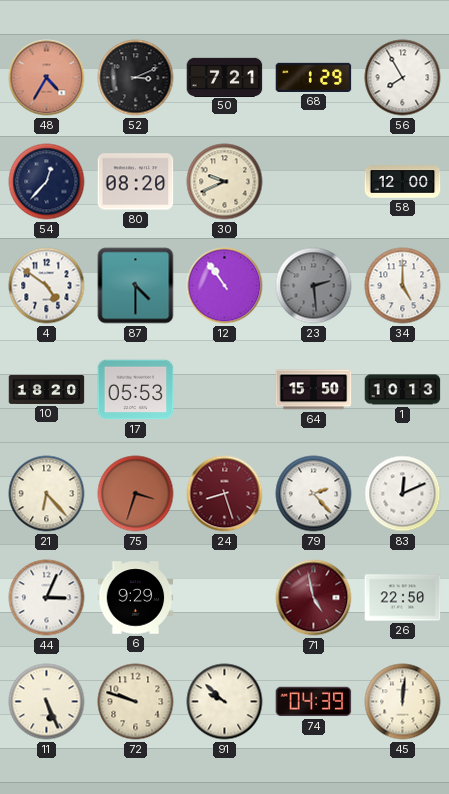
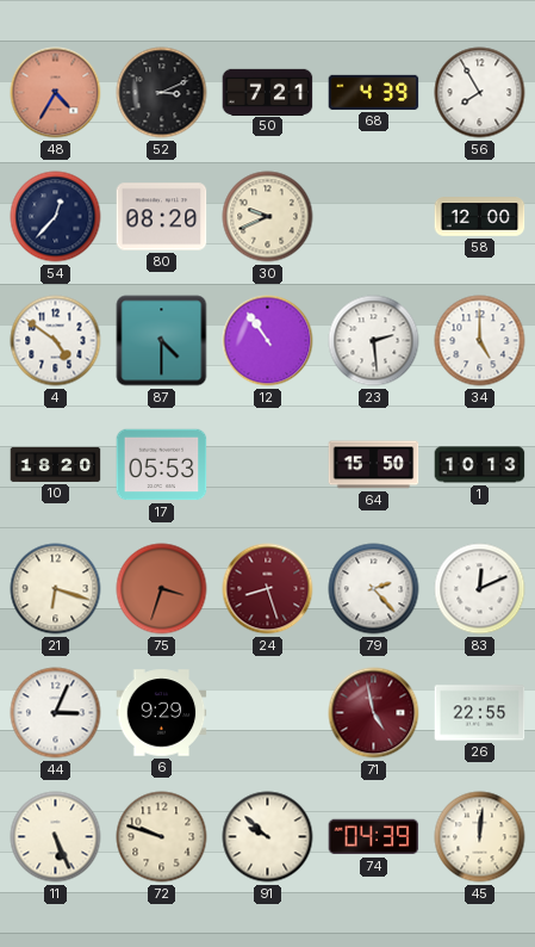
68: 1:29 -> 4:39 (374, 92)
23 dial: grey -> white (374, 341)
21: 6:23 -> 6:18 (56, 589)
26: 22:50 -> 22:55 (480, 713)
